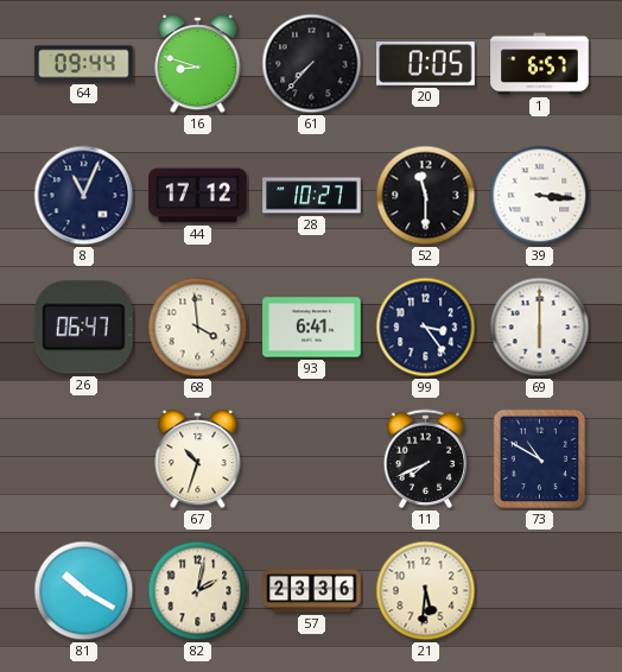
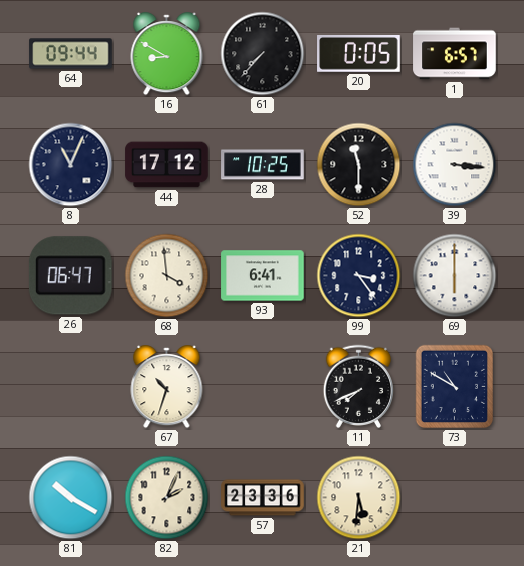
16: 8:48 -> 8:50 (167, 54)
28: 10:27 -> 10:25 (263, 165)
82: 2:02 -> 2:04 (167, 498)
